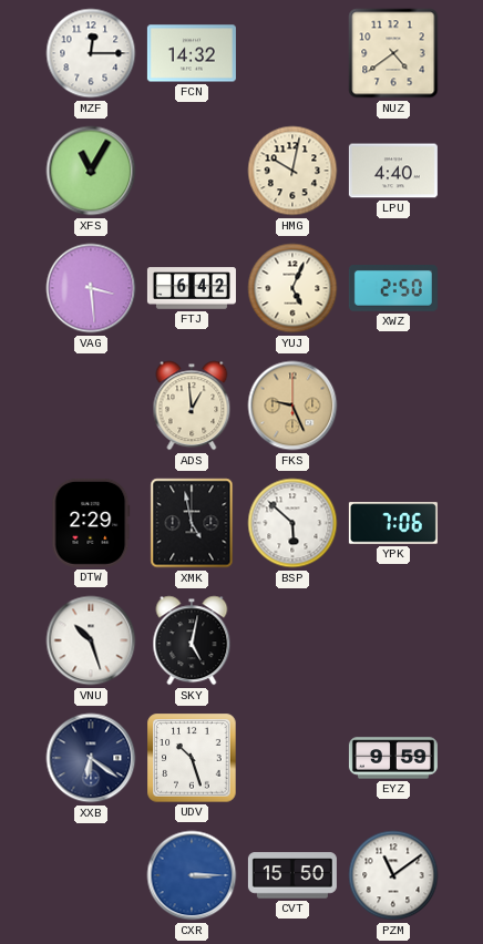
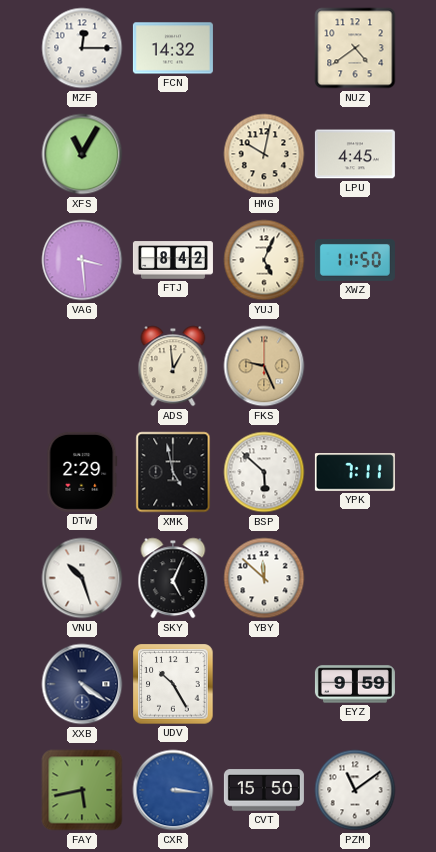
LPU: 4:40 -> 4:45 (355, 154)
FTJ: 6:42 -> 8:42 (173, 260)
XWZ: 2:50 -> 11:50 (355, 261)
YPK: 7:06 -> 7:11 (355, 472)
SKY: 5:02 -> 5:04 (173, 578)
YBY: none -> 11:52 (264, 578)
XXB: 6:21 -> 4:21 (82, 684)
UDV: 10:27 -> 10:25 (173, 684)
FAY: none -> 5:43 (82, 790)
CXR: 3:15 -> 3:16 (173, 790)
